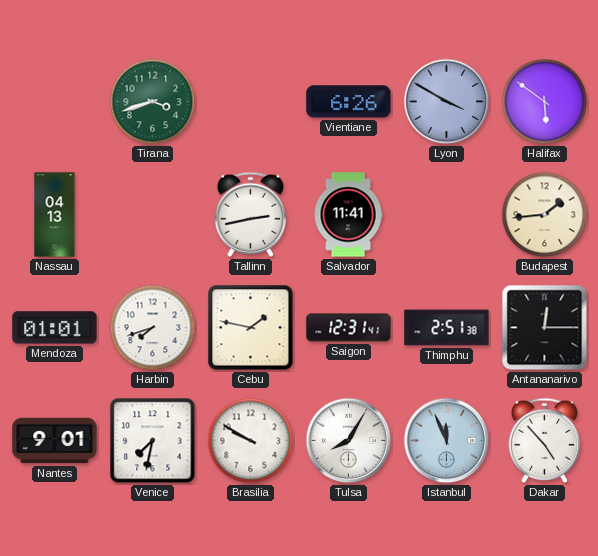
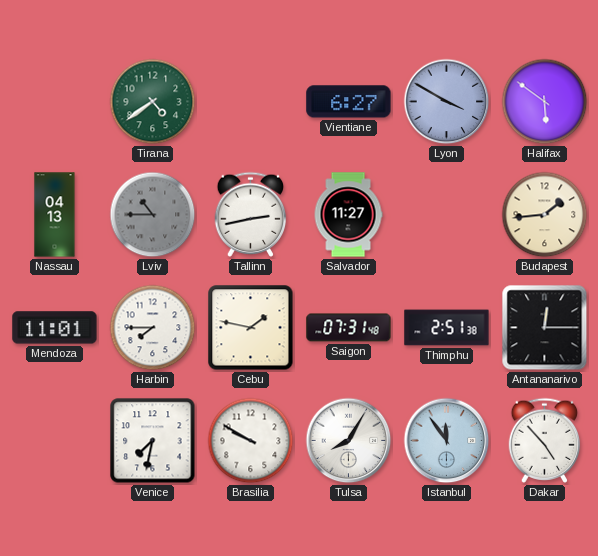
Tirana: 3:42 -> 4:39 (153, 102)
Vientiane: 6:26 -> 6:27 (349, 102)
Lviv: none -> 10:45 (153, 215)
Salvador: 11:41 -> 11:27 (348, 215)
Mendoza: 01:01 -> 11:01 (55, 328)
Harbin: 7:42 -> 7:45 (153, 328)
Saigon: 12:31 -> 07:31 (349, 328)
Nantes: 9:01 -> none (55, 441)
Istanbul: 11:56 -> 11:54 (447, 441)
